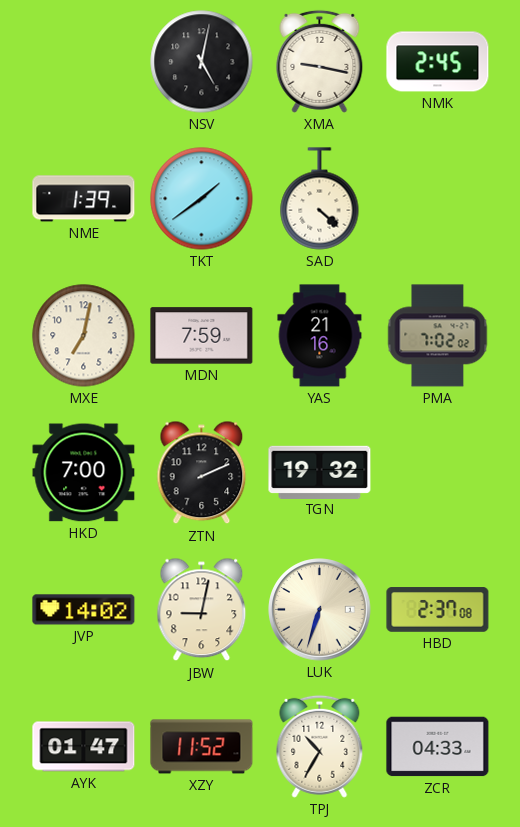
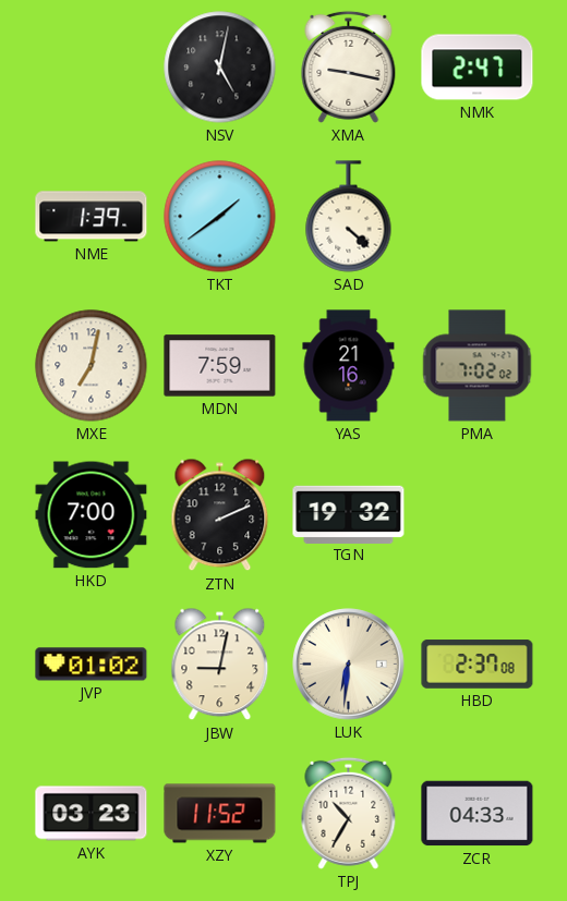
NMK: 2:45 -> 2:47 (478, 68)
JVP: 14:02 -> 01:02 (92, 665)
LUK: 6:33 -> 6:31 (349, 665)
AYK: 01:47 -> 03:23 (92, 814)
